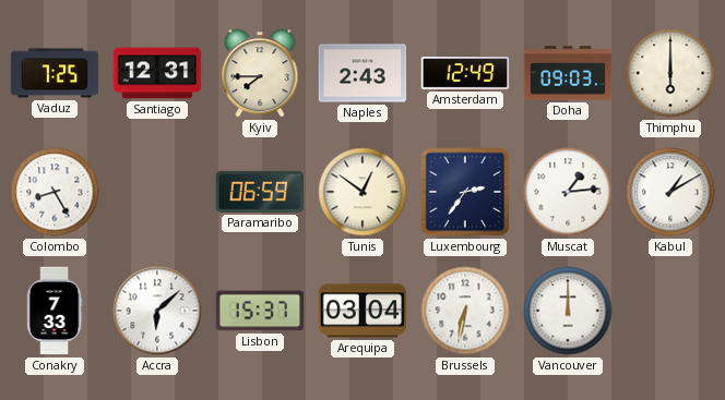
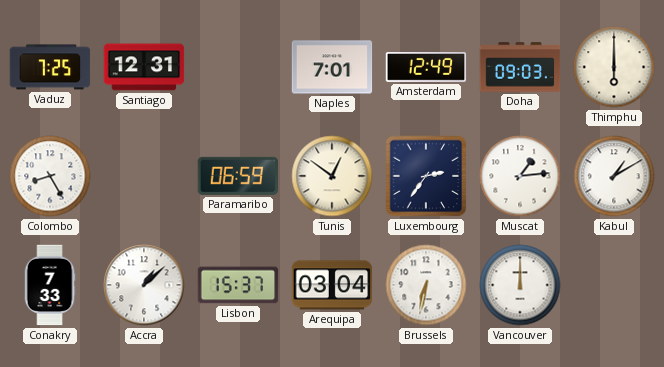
Kyiv: 7:45 -> none (260, 73)
Naples: 2:43 -> 7:01 (332, 67)
Accra: 6:08 -> 1:08 (144, 285)
